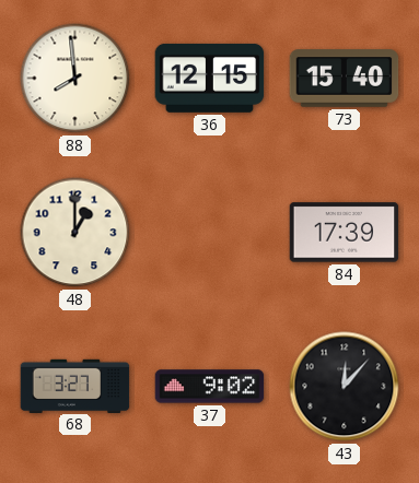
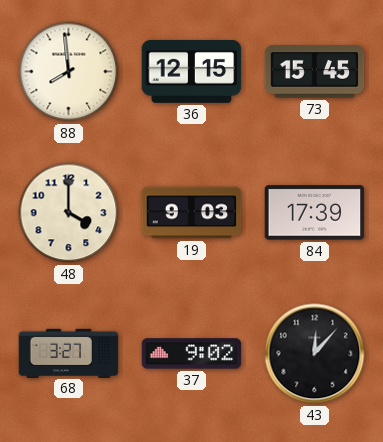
73: 15:40 -> 15:45 (315, 72)
48: 1:00 -> 4:00 (69, 213)
19: none -> 9:03 (192, 213)
